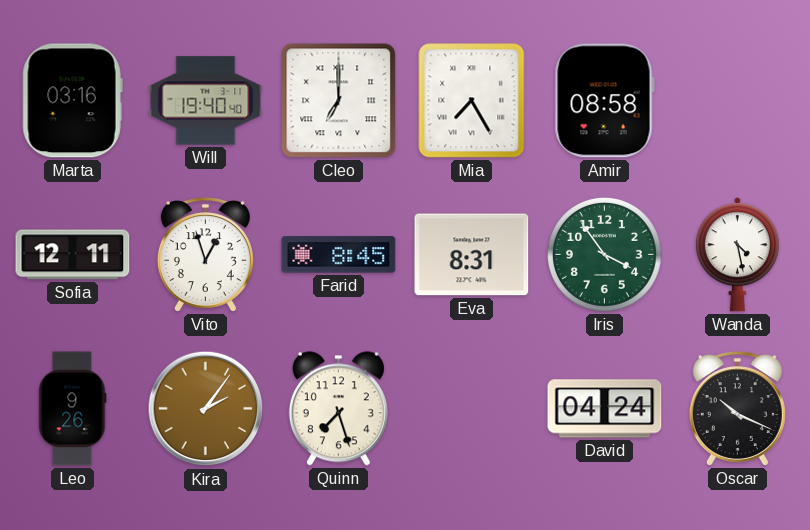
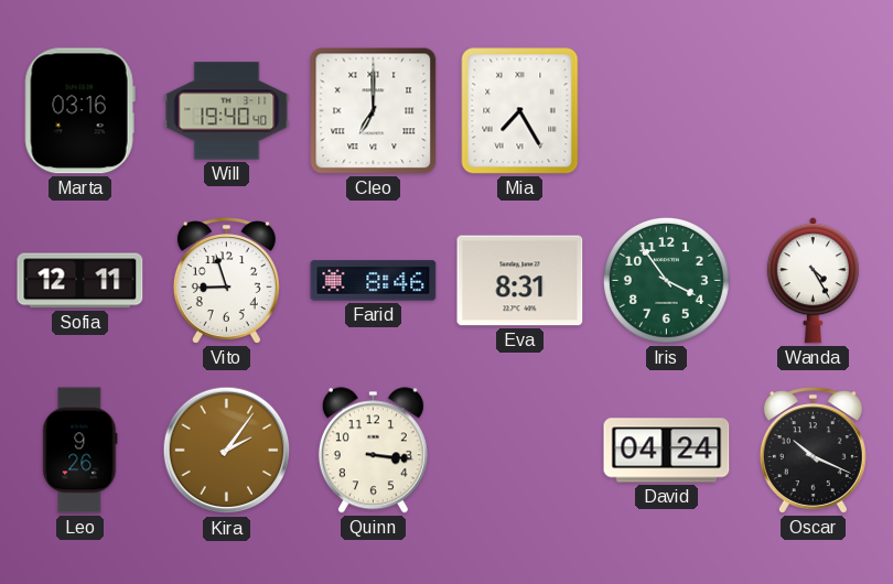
Amir: 08:58 -> none (604, 101)
Vito: 12:57 -> 8:57 (226, 281)
Farid: 8:45 -> 8:46 (374, 281)
Wanda: 4:28 -> 4:25 (813, 281)
Quinn: 7:27 -> 3:16 (373, 451)
